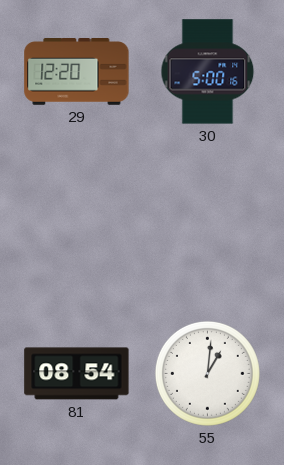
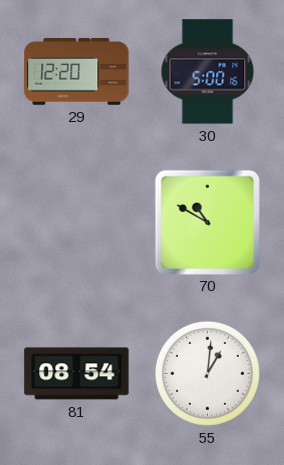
70: none -> 10:50 (207, 222)
